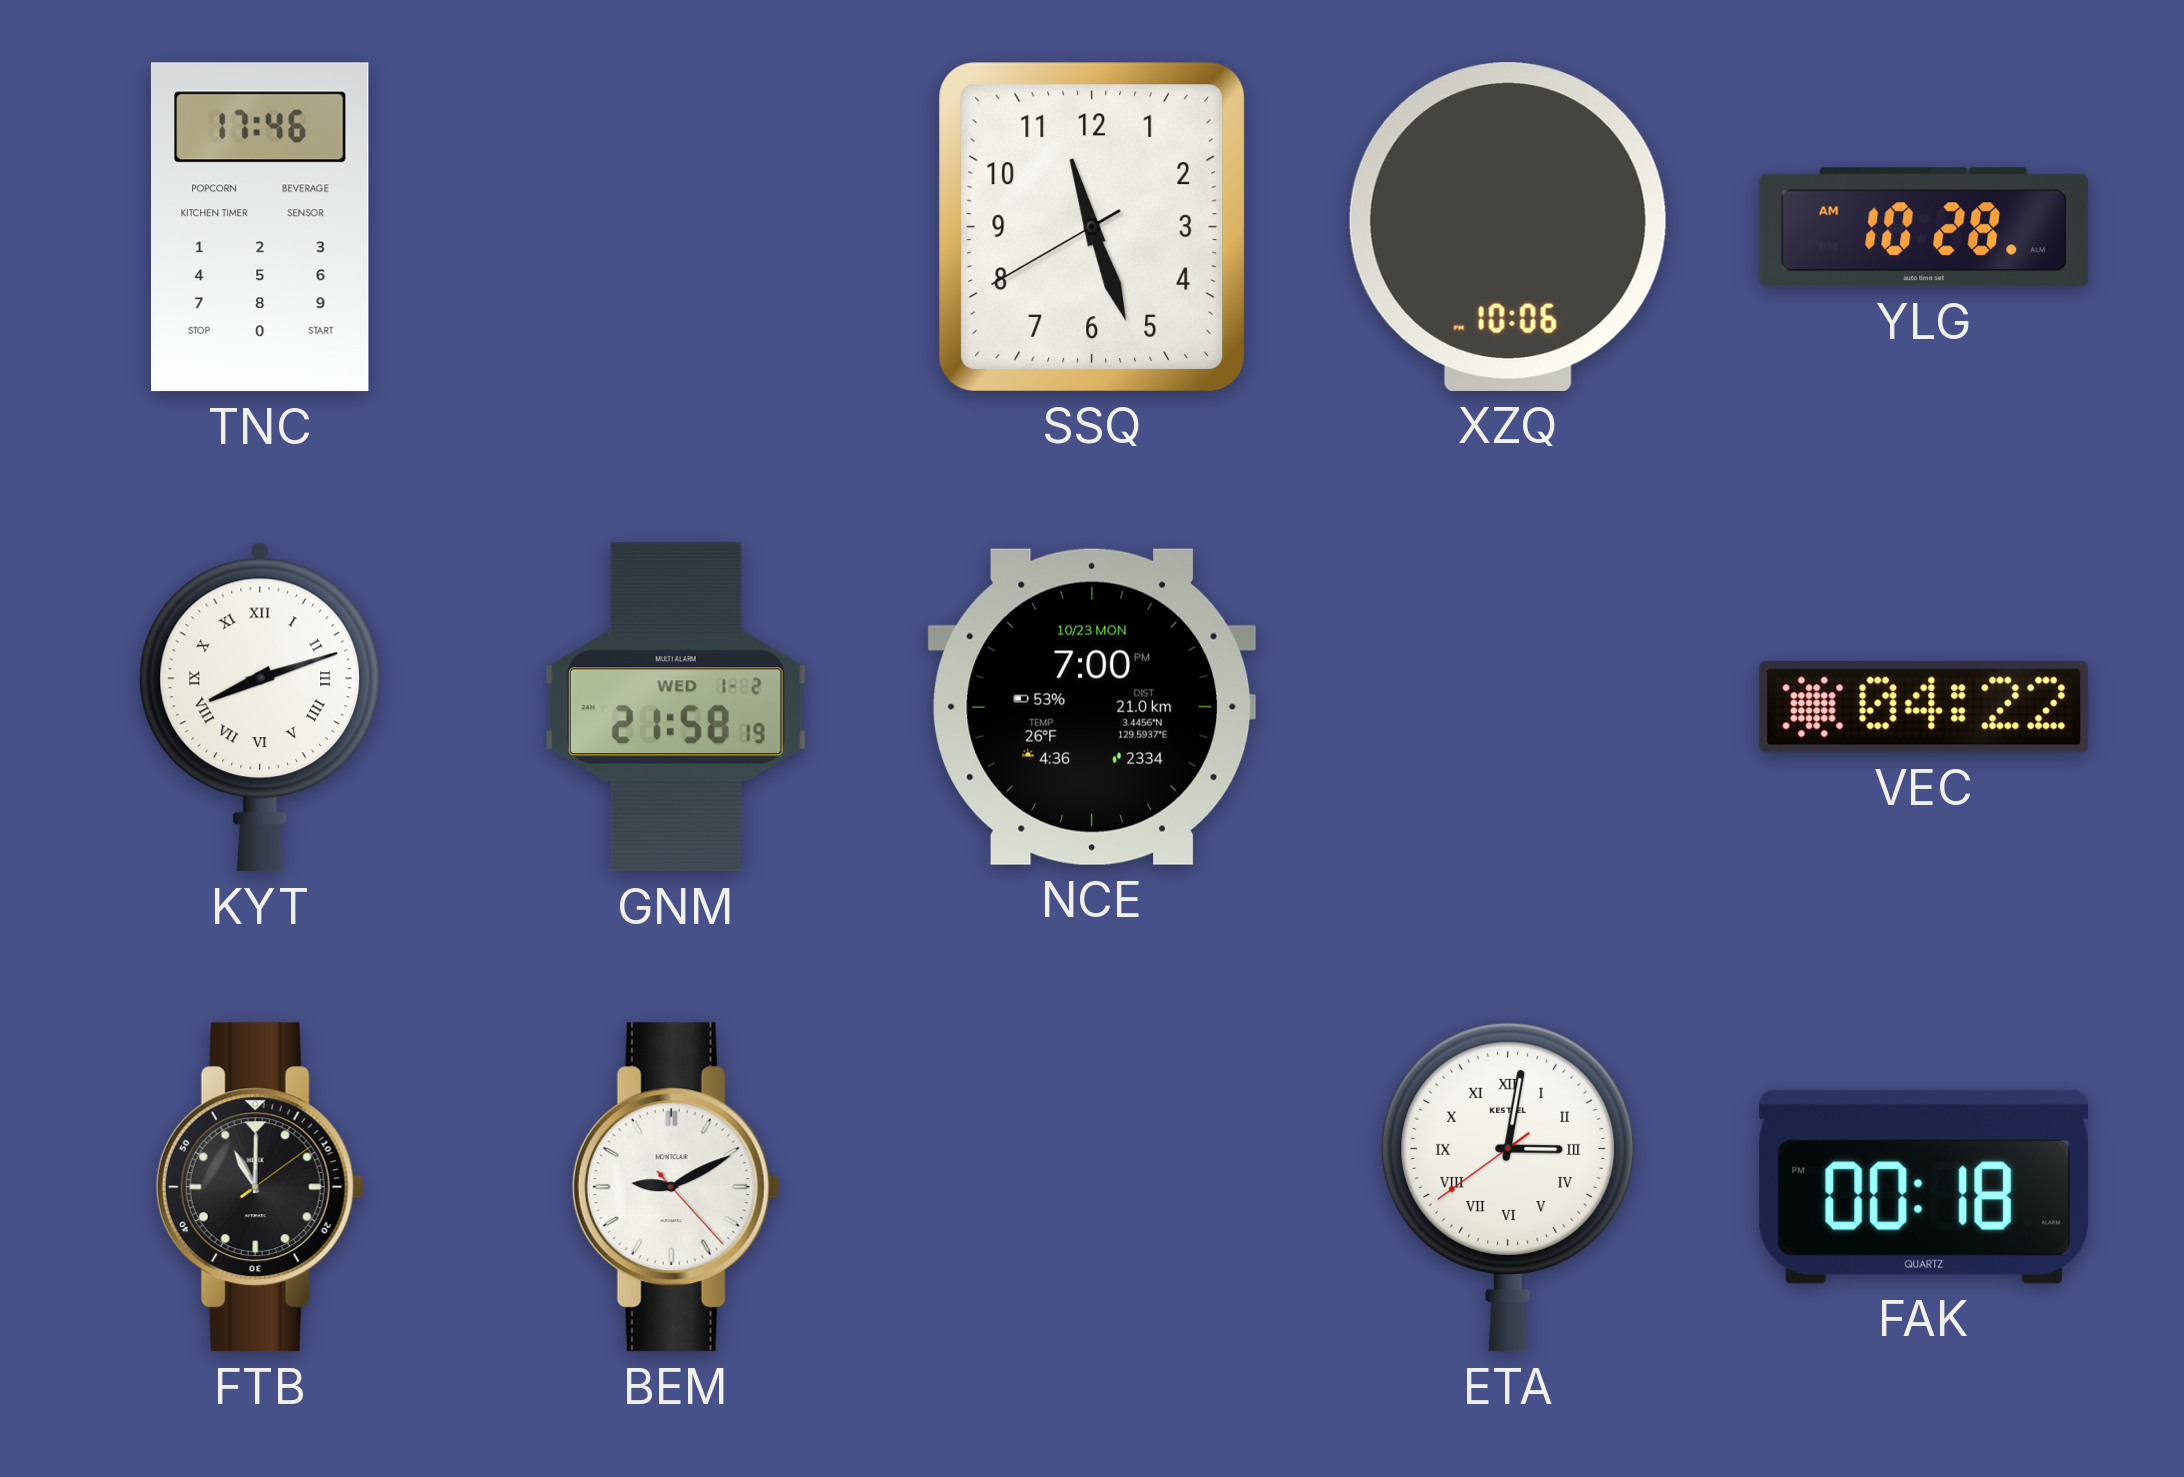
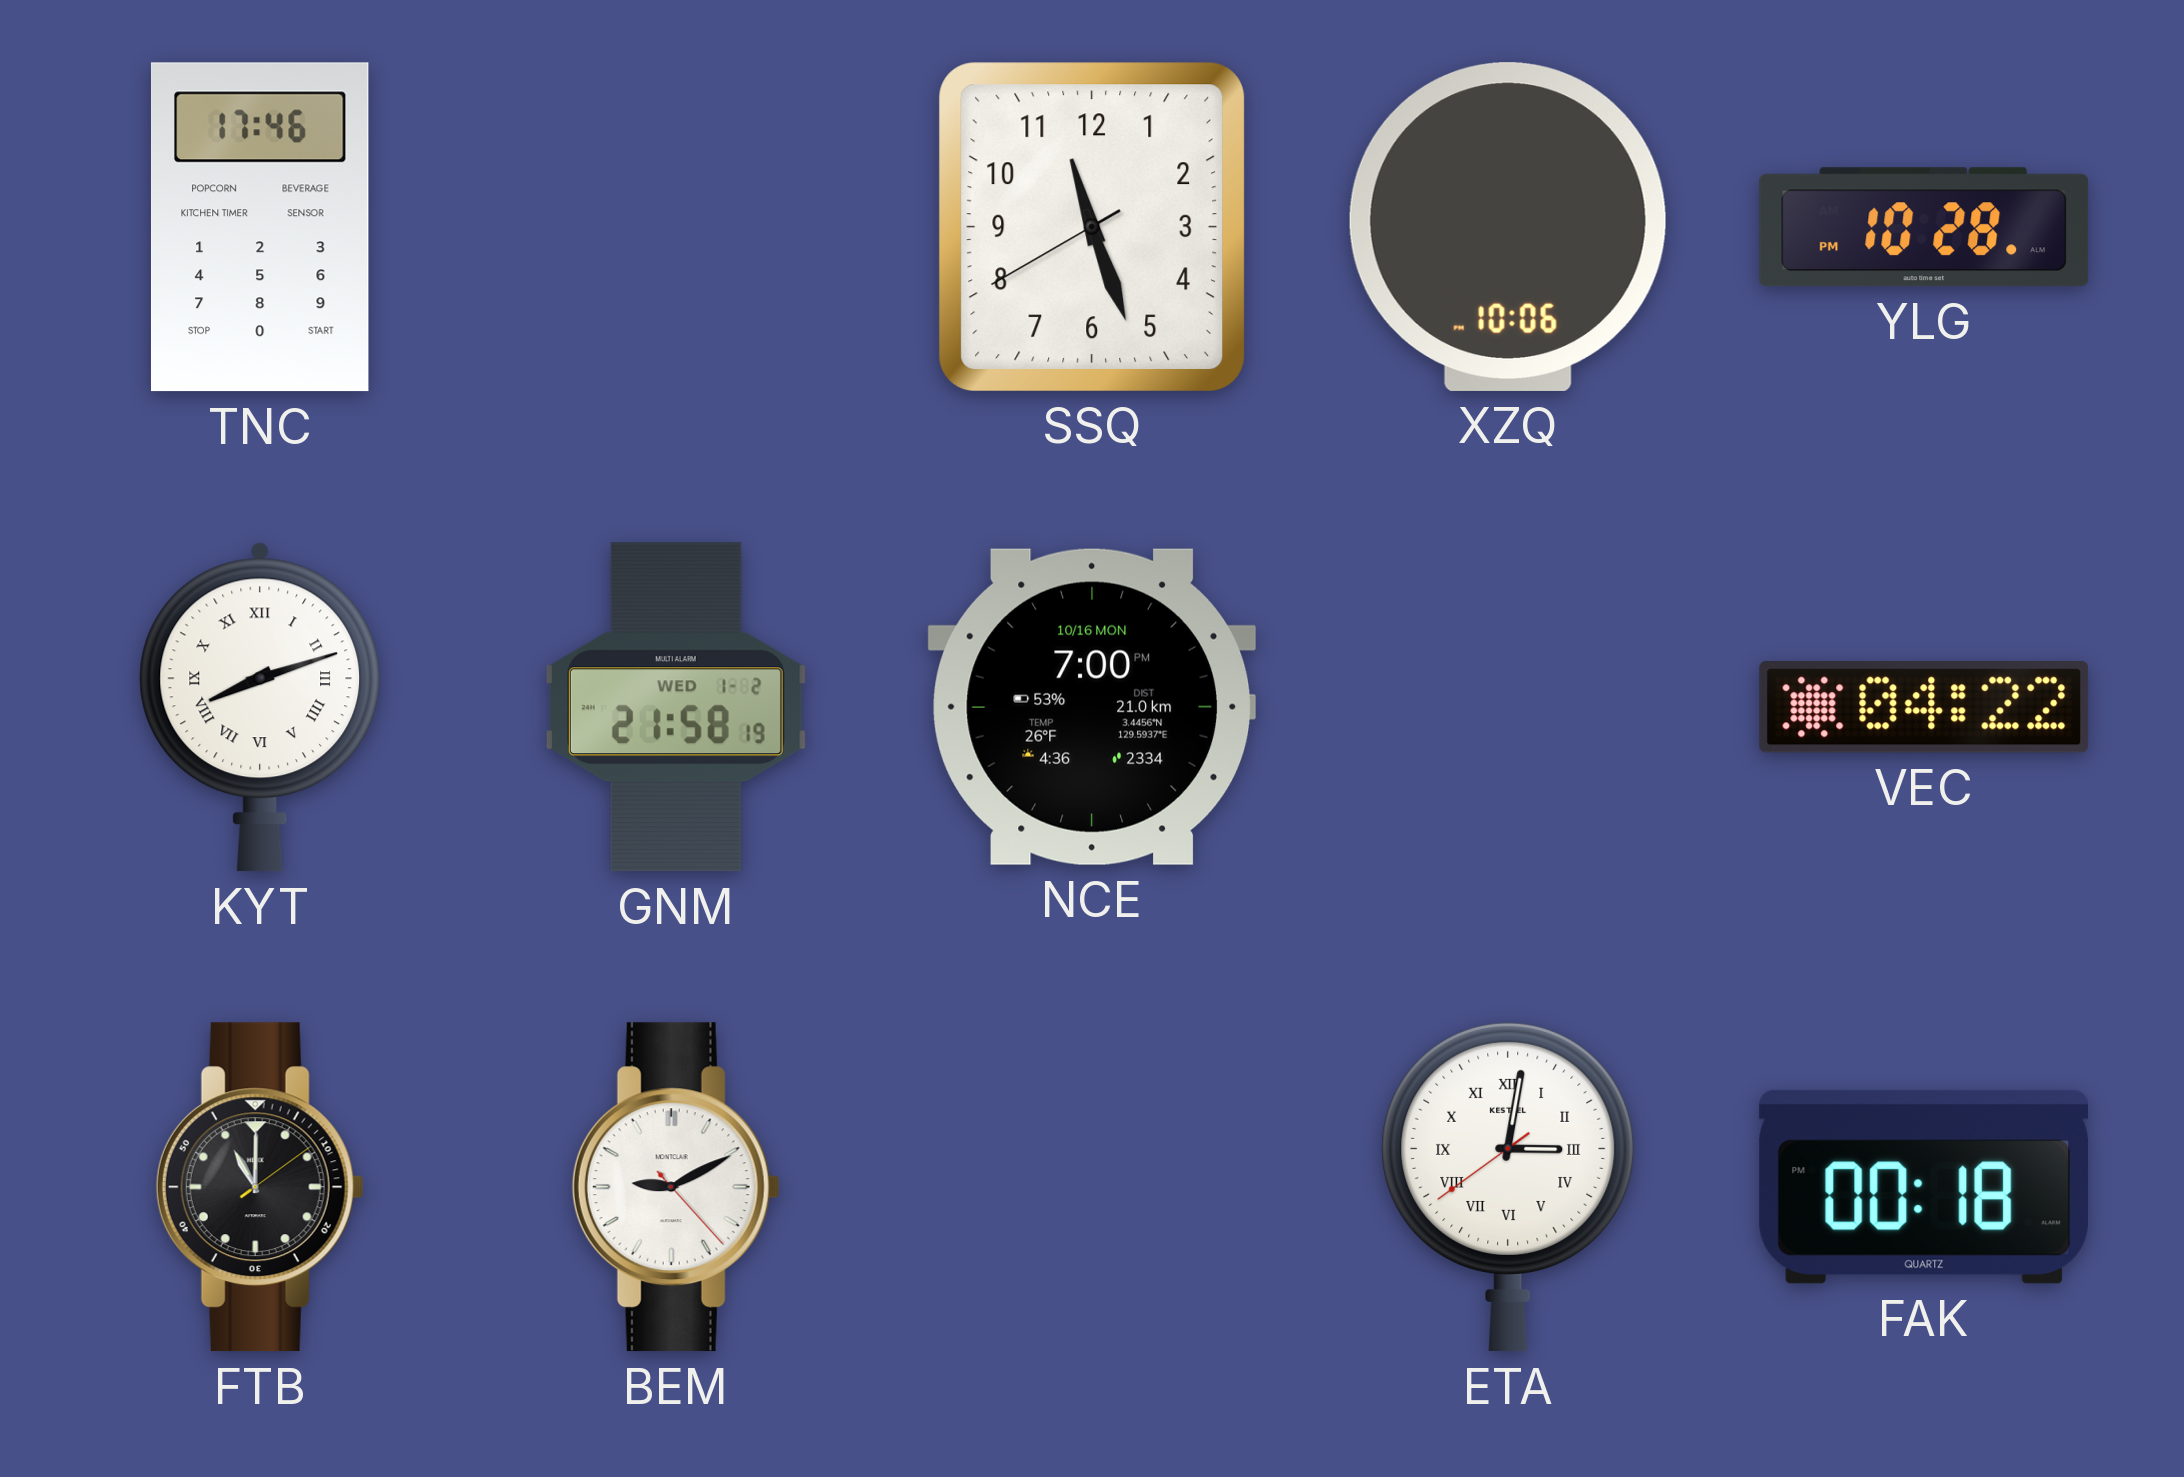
YLG: 10:28 AM -> 10:28 PM (1924, 227)
NCE date: 10/23 MON -> 10/16 MON (1091, 707)
